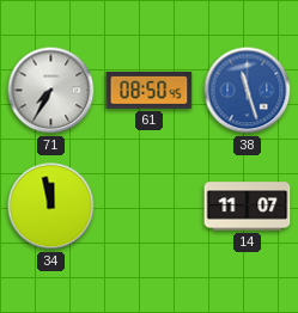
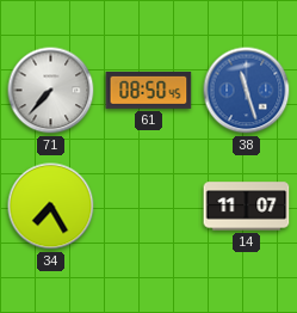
71: 7:35 -> 7:37 (51, 91)
34: 11:58 -> 7:25 (51, 207)
